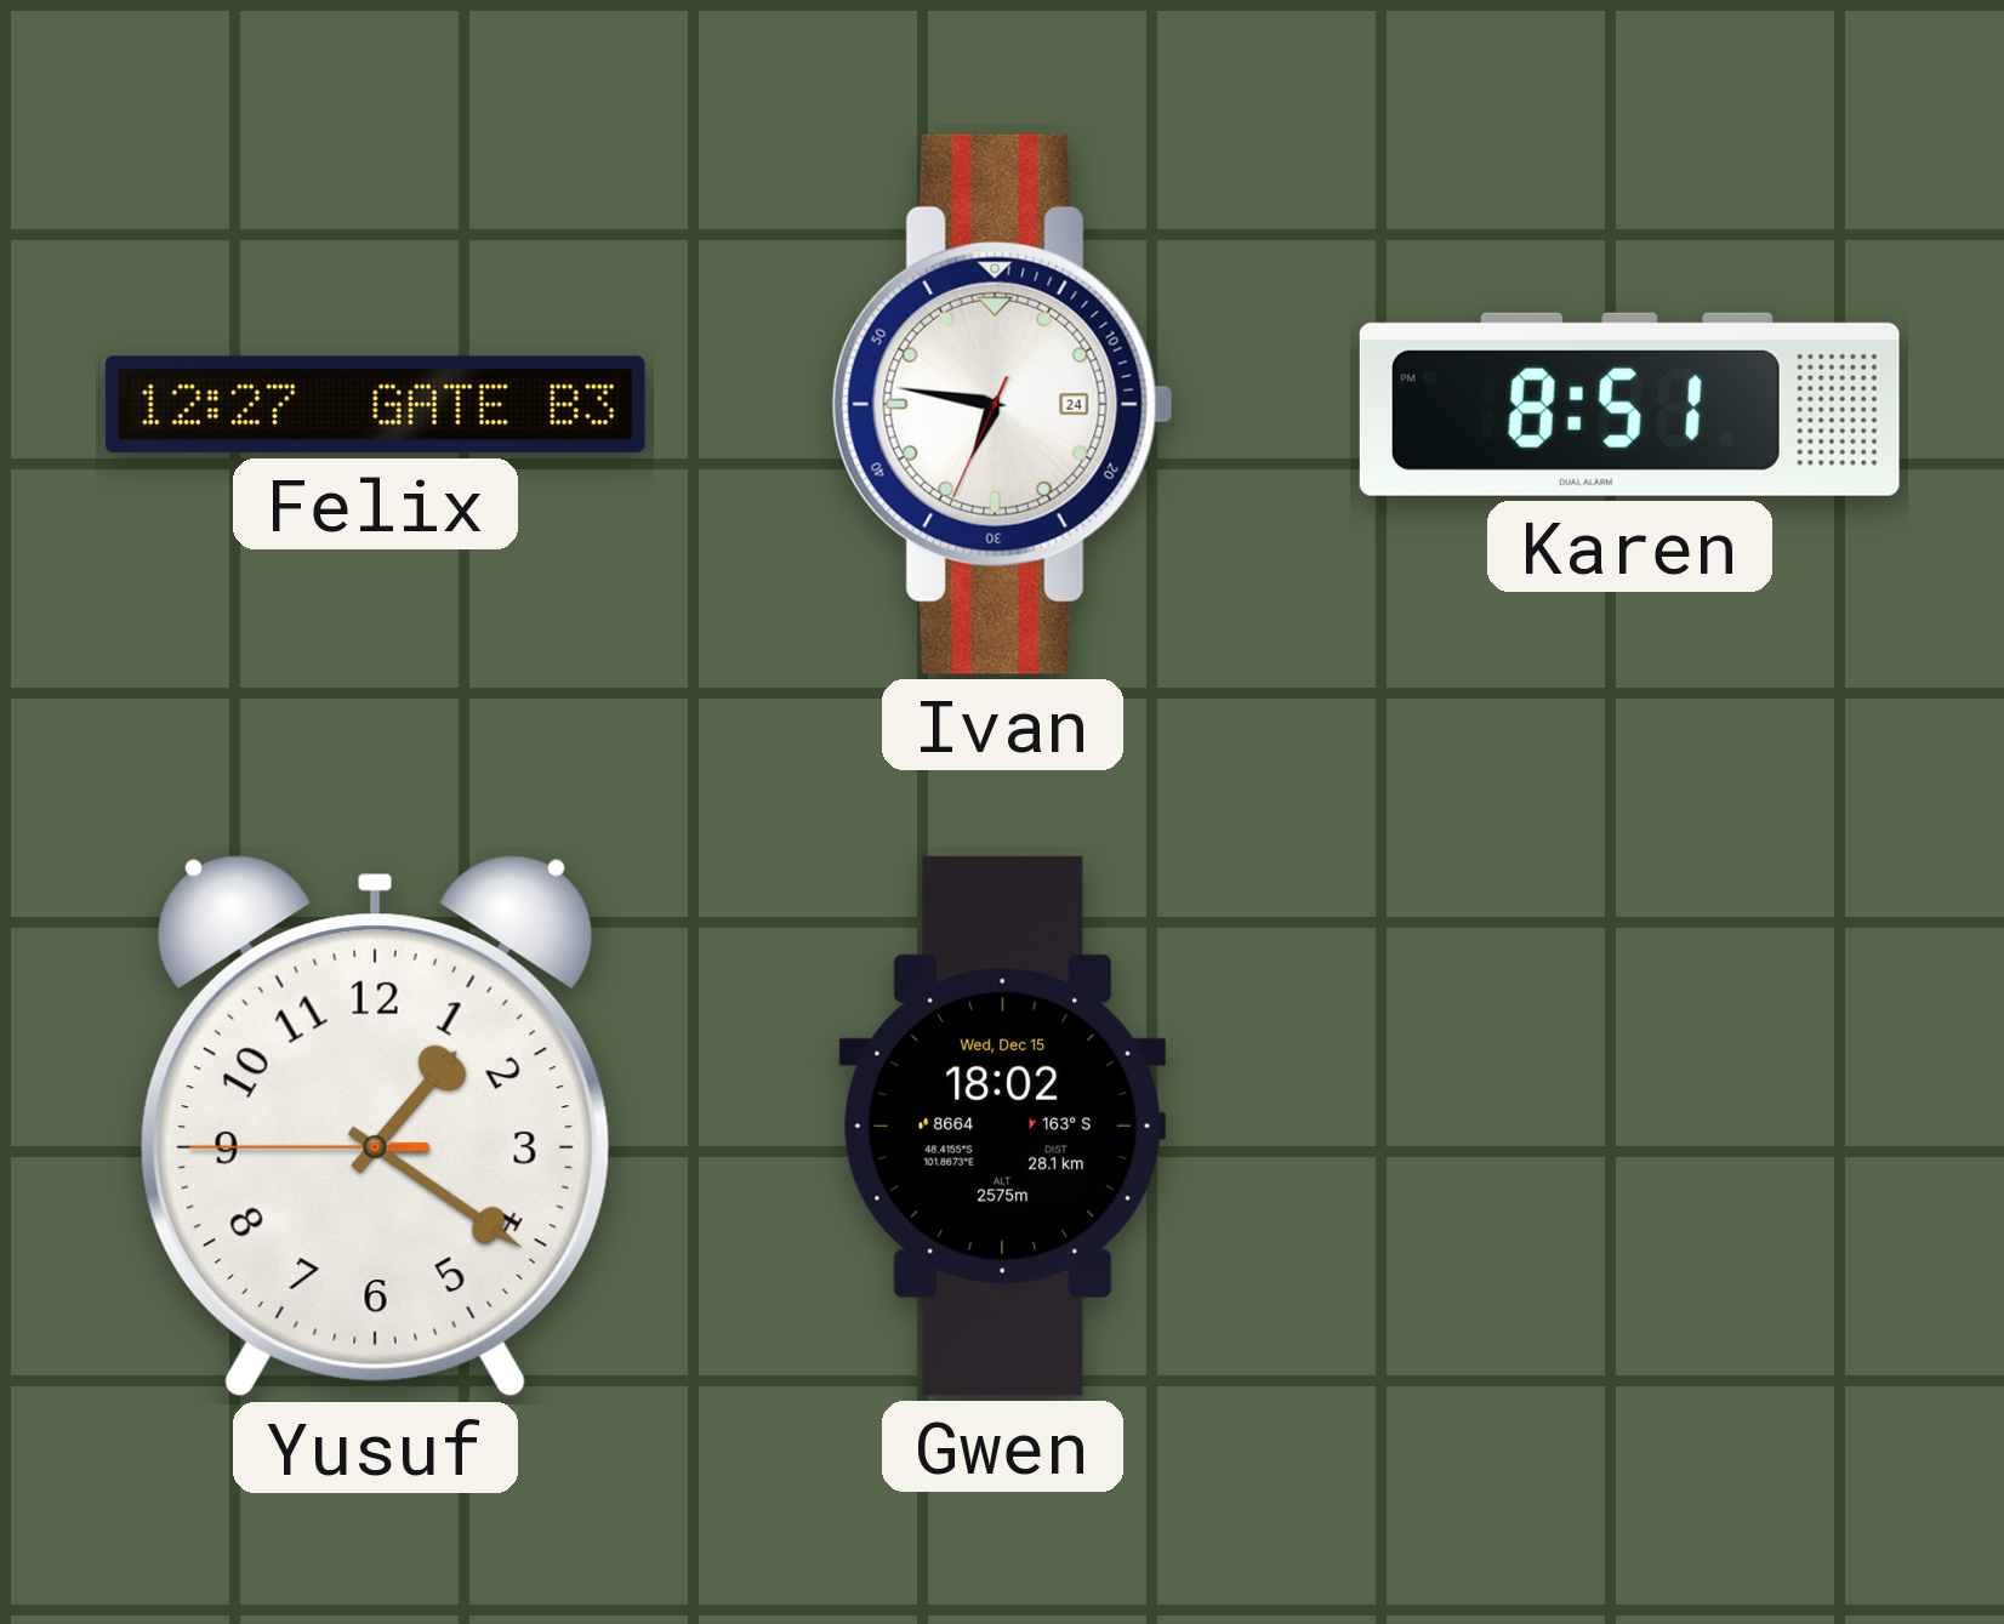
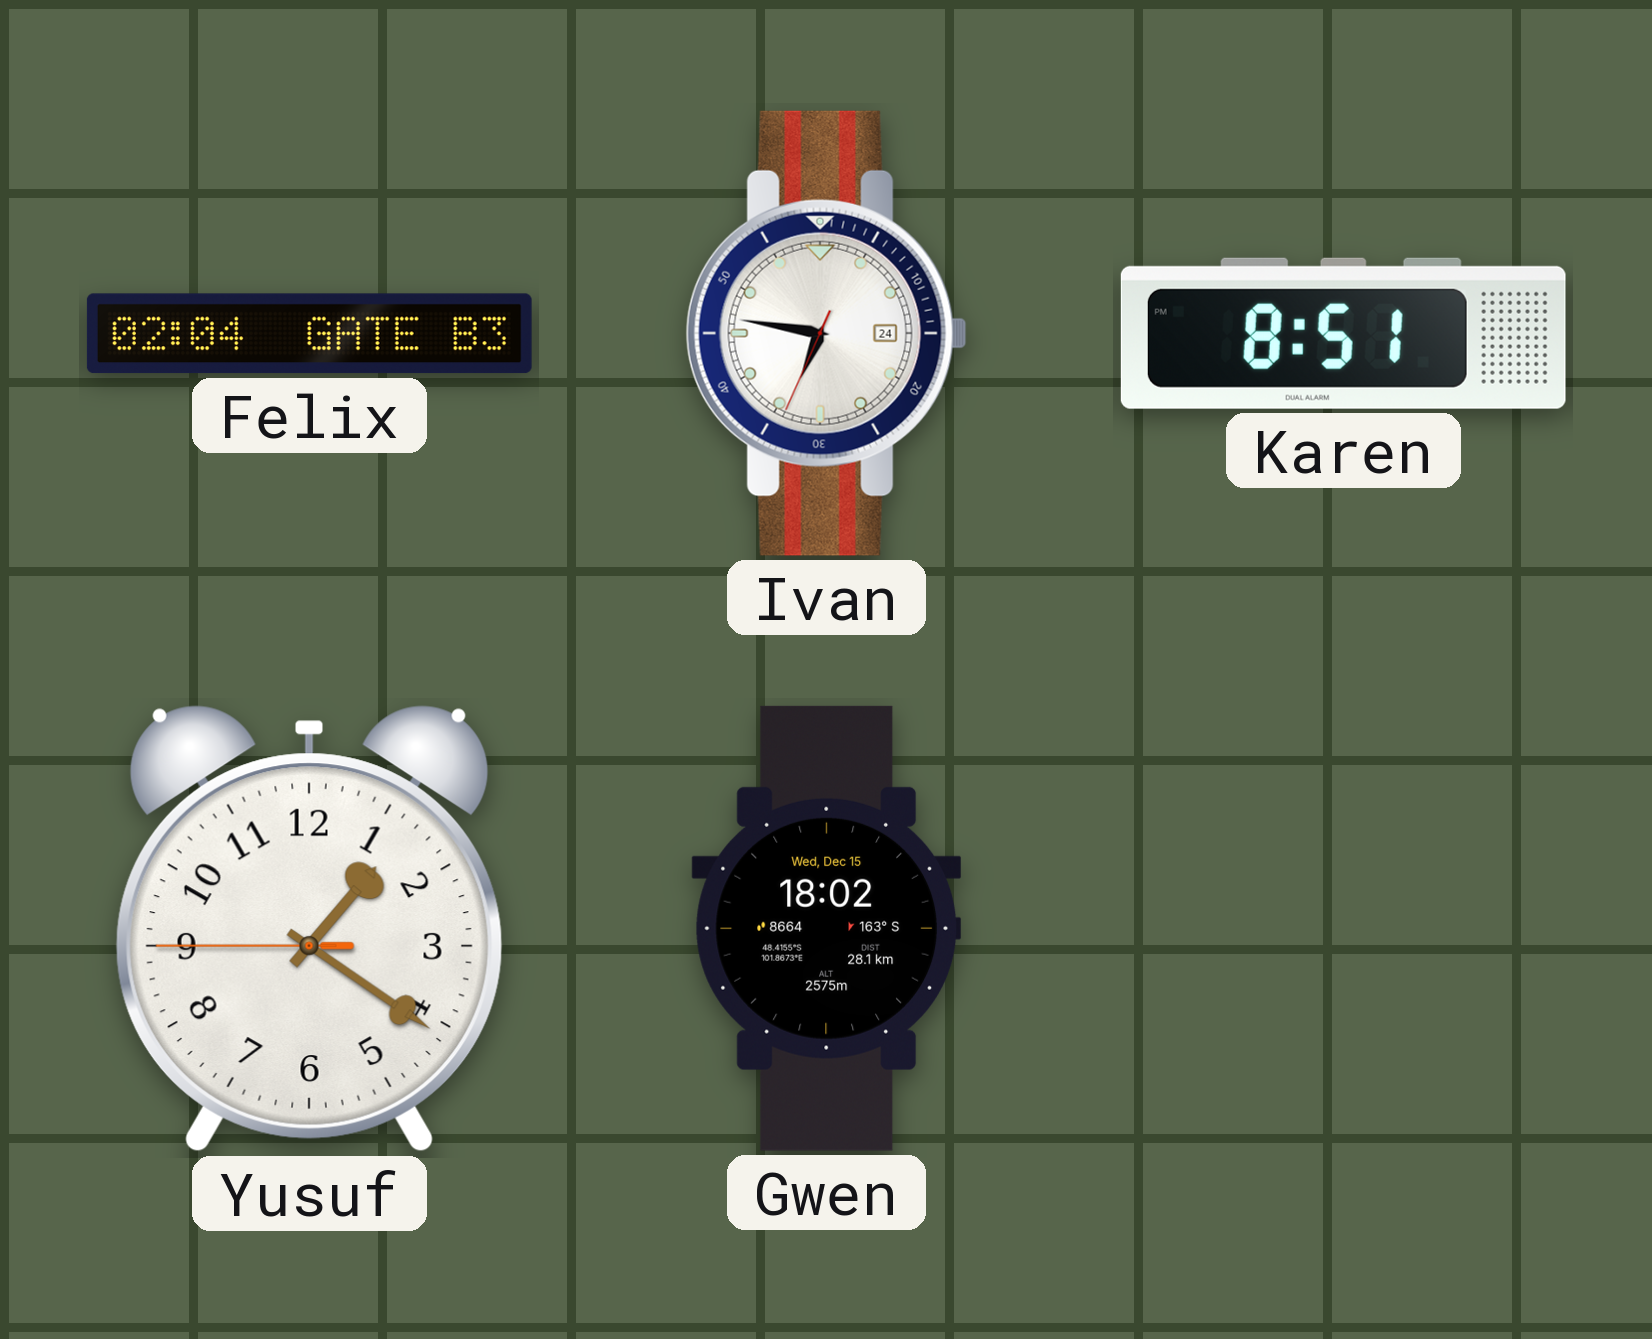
Felix: 12:27 -> 02:04 (309, 334)
